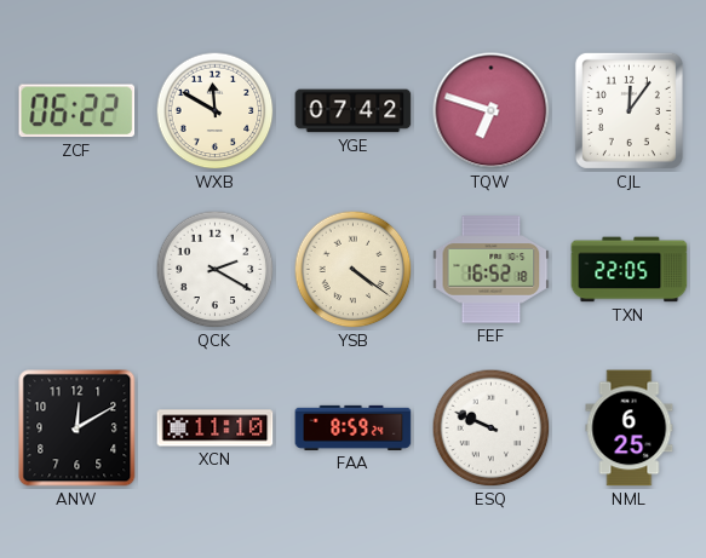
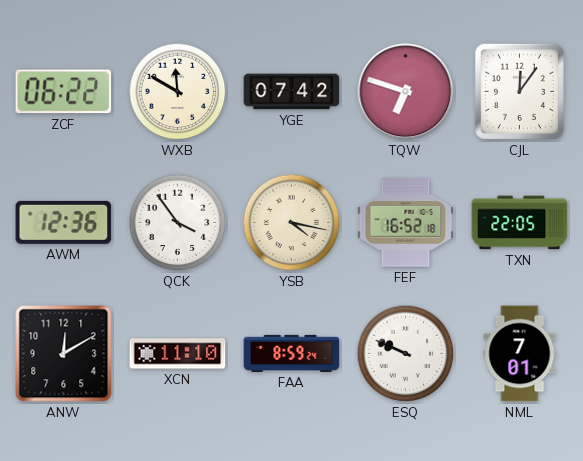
AWM: none -> 12:36 (64, 222)
QCK: 2:20 -> 3:54 (178, 223)
YSB: 4:21 -> 4:17 (292, 223)
NML: 6:25 -> 7:01 (520, 354)
